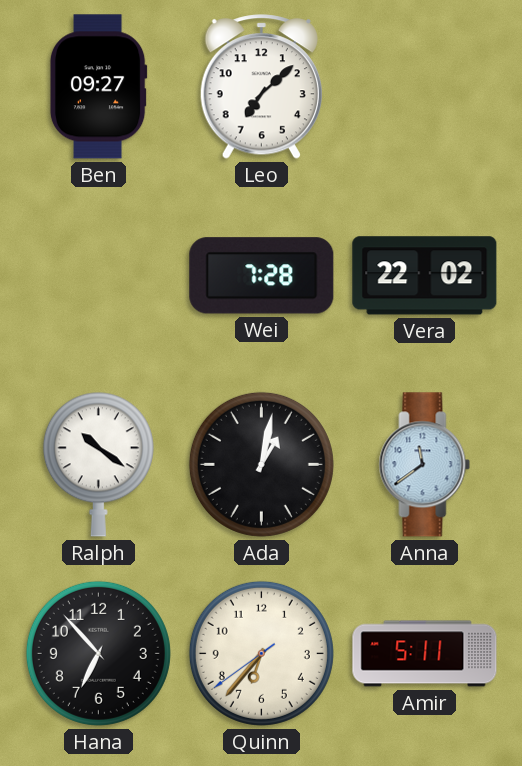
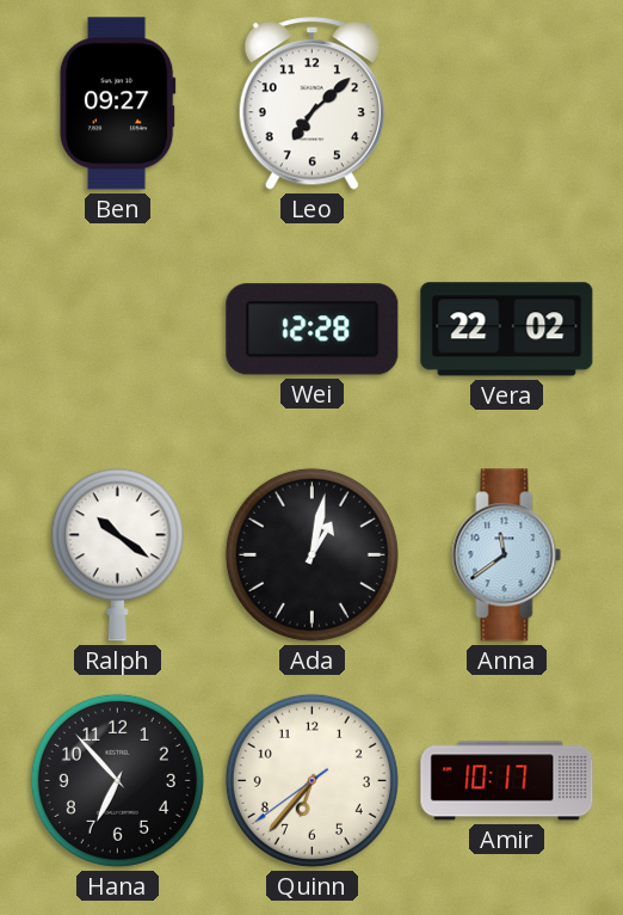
Wei: 7:28 -> 12:28 (313, 330)
Amir: 5:11 -> 10:17 (507, 781)
